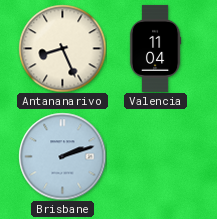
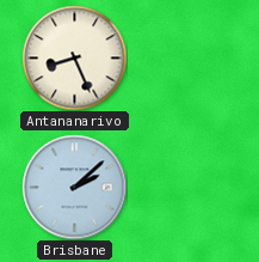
Valencia: 11:04 -> none (155, 48)
Brisbane: 2:12 -> 2:08 (74, 187)
